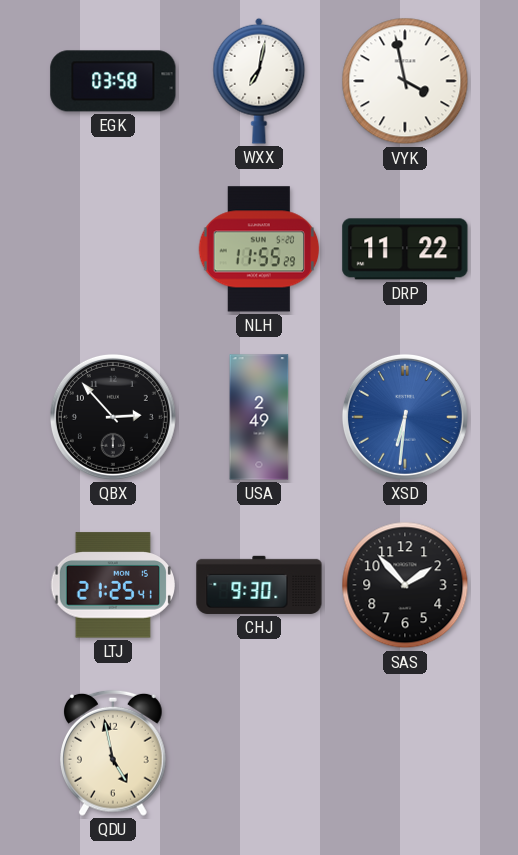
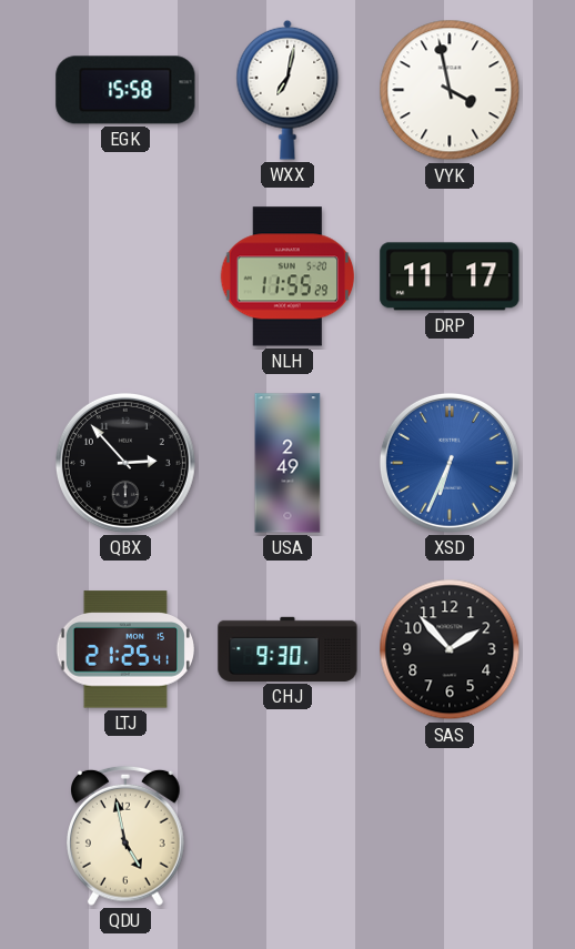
EGK: 03:58 -> 15:58 (125, 90)
DRP: 11:22 -> 11:17 (450, 276)
XSD: 6:31 -> 6:34 (450, 463)
